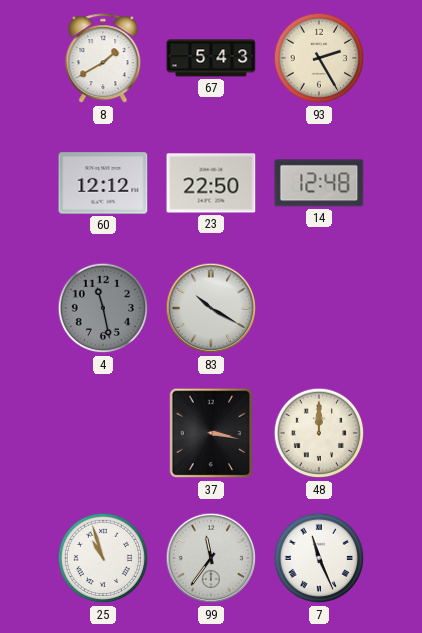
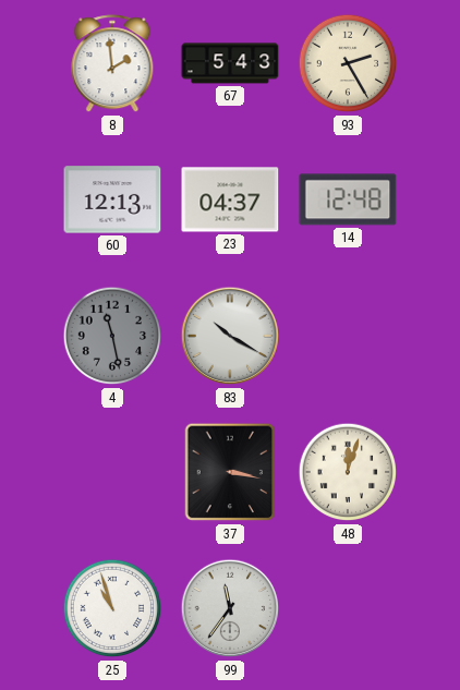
8: 1:40 -> 1:59 (112, 64)
60: 12:12 -> 12:13 (112, 199)
23: 22:50 -> 04:37 (230, 199)
48: 12:00 -> 12:03 (348, 472)
7: 11:26 -> none (319, 558)
